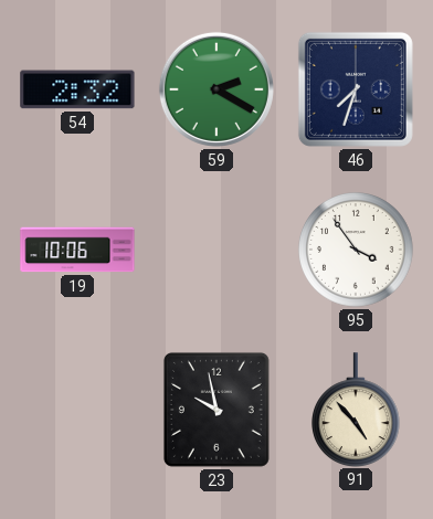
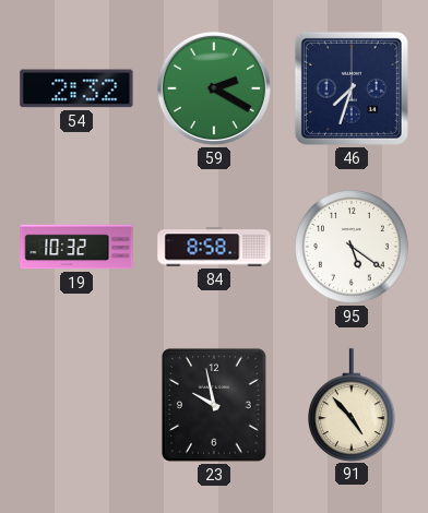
19: 10:06 -> 10:32 (76, 247)
84: none -> 8:58 (214, 247)
95: 3:54 -> 5:21 (352, 247)
